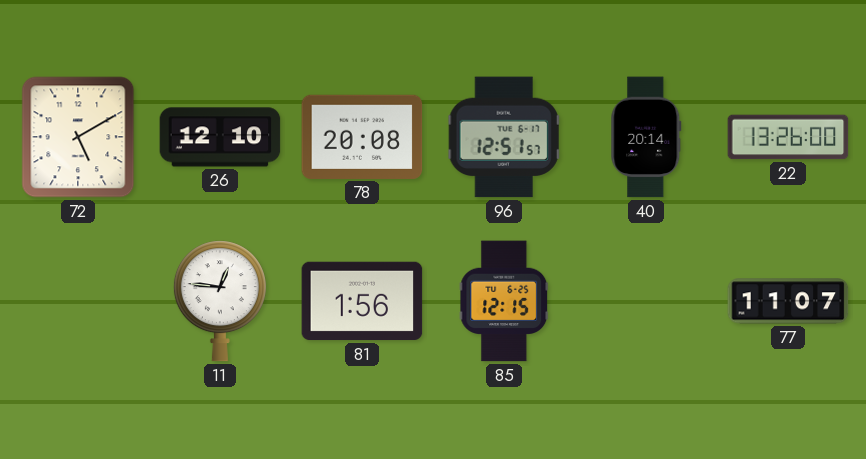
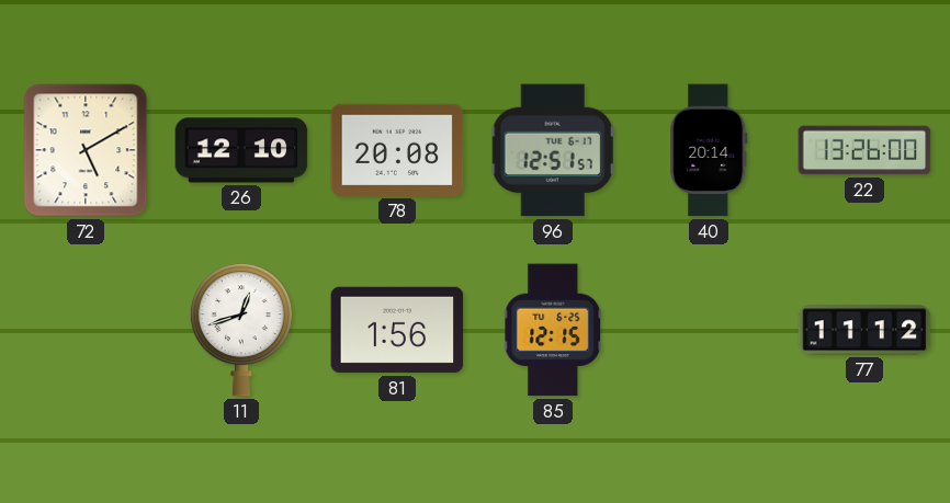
11: 12:46 -> 12:42 (241, 330)
77: 11:07 -> 11:12 (864, 330)
